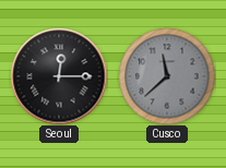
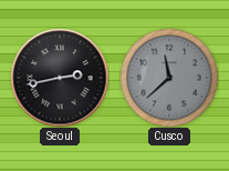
Seoul: 12:15 -> 2:43 (60, 78)
